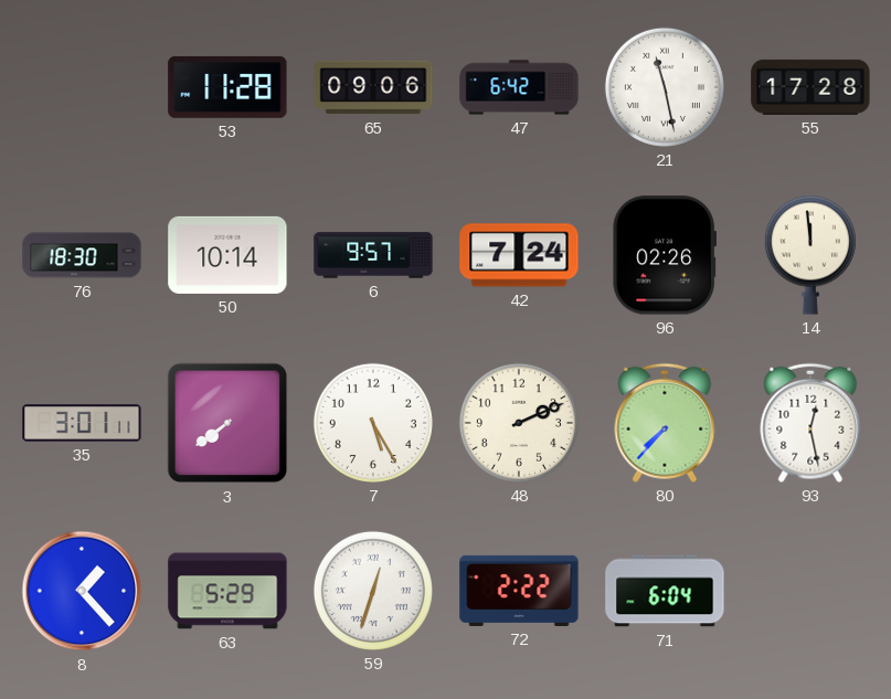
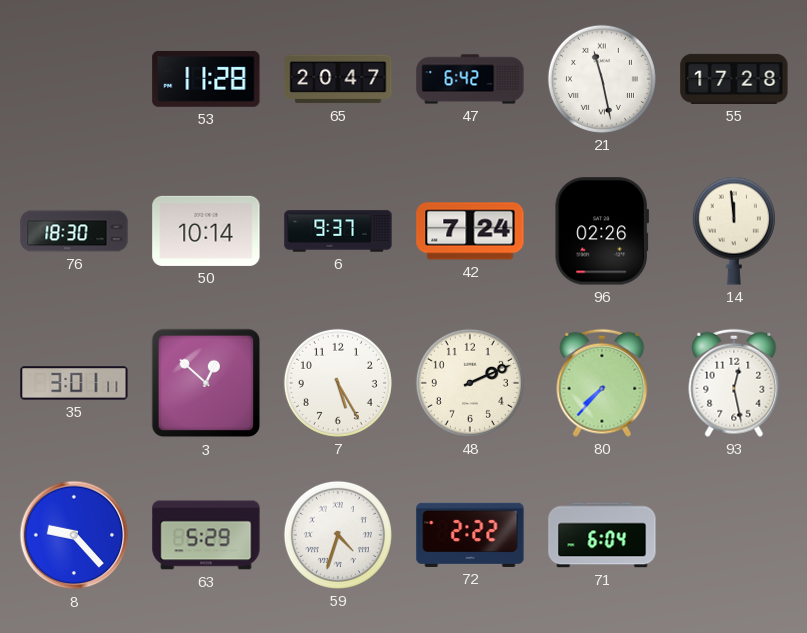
65: 09:06 -> 20:47 (338, 79)
6: 9:57 -> 9:37 (338, 231)
3: 7:39 -> 12:52 (206, 383)
8: 1:23 -> 9:23 (74, 535)
59: 12:33 -> 4:33 (338, 535)
